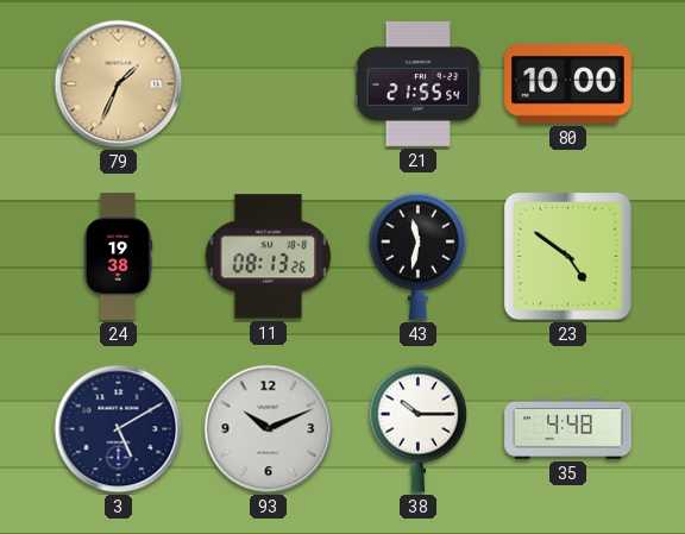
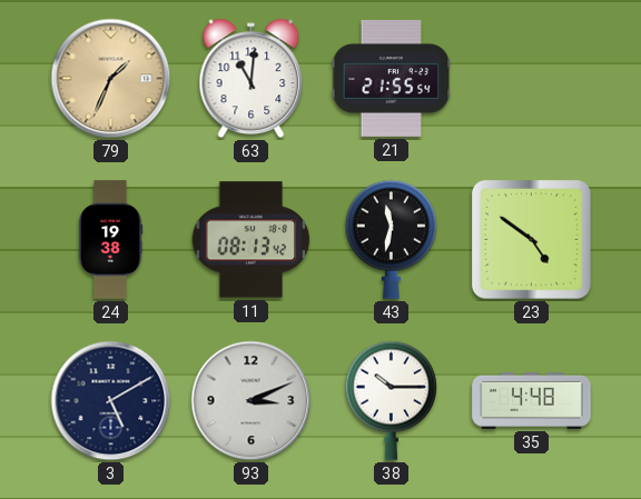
63: none -> 11:01 (252, 78)
80: 10:00 -> none (568, 84)
11: 08:13:26 -> 08:13:42 (252, 240)
93: 10:11 -> 3:11 (252, 401)
